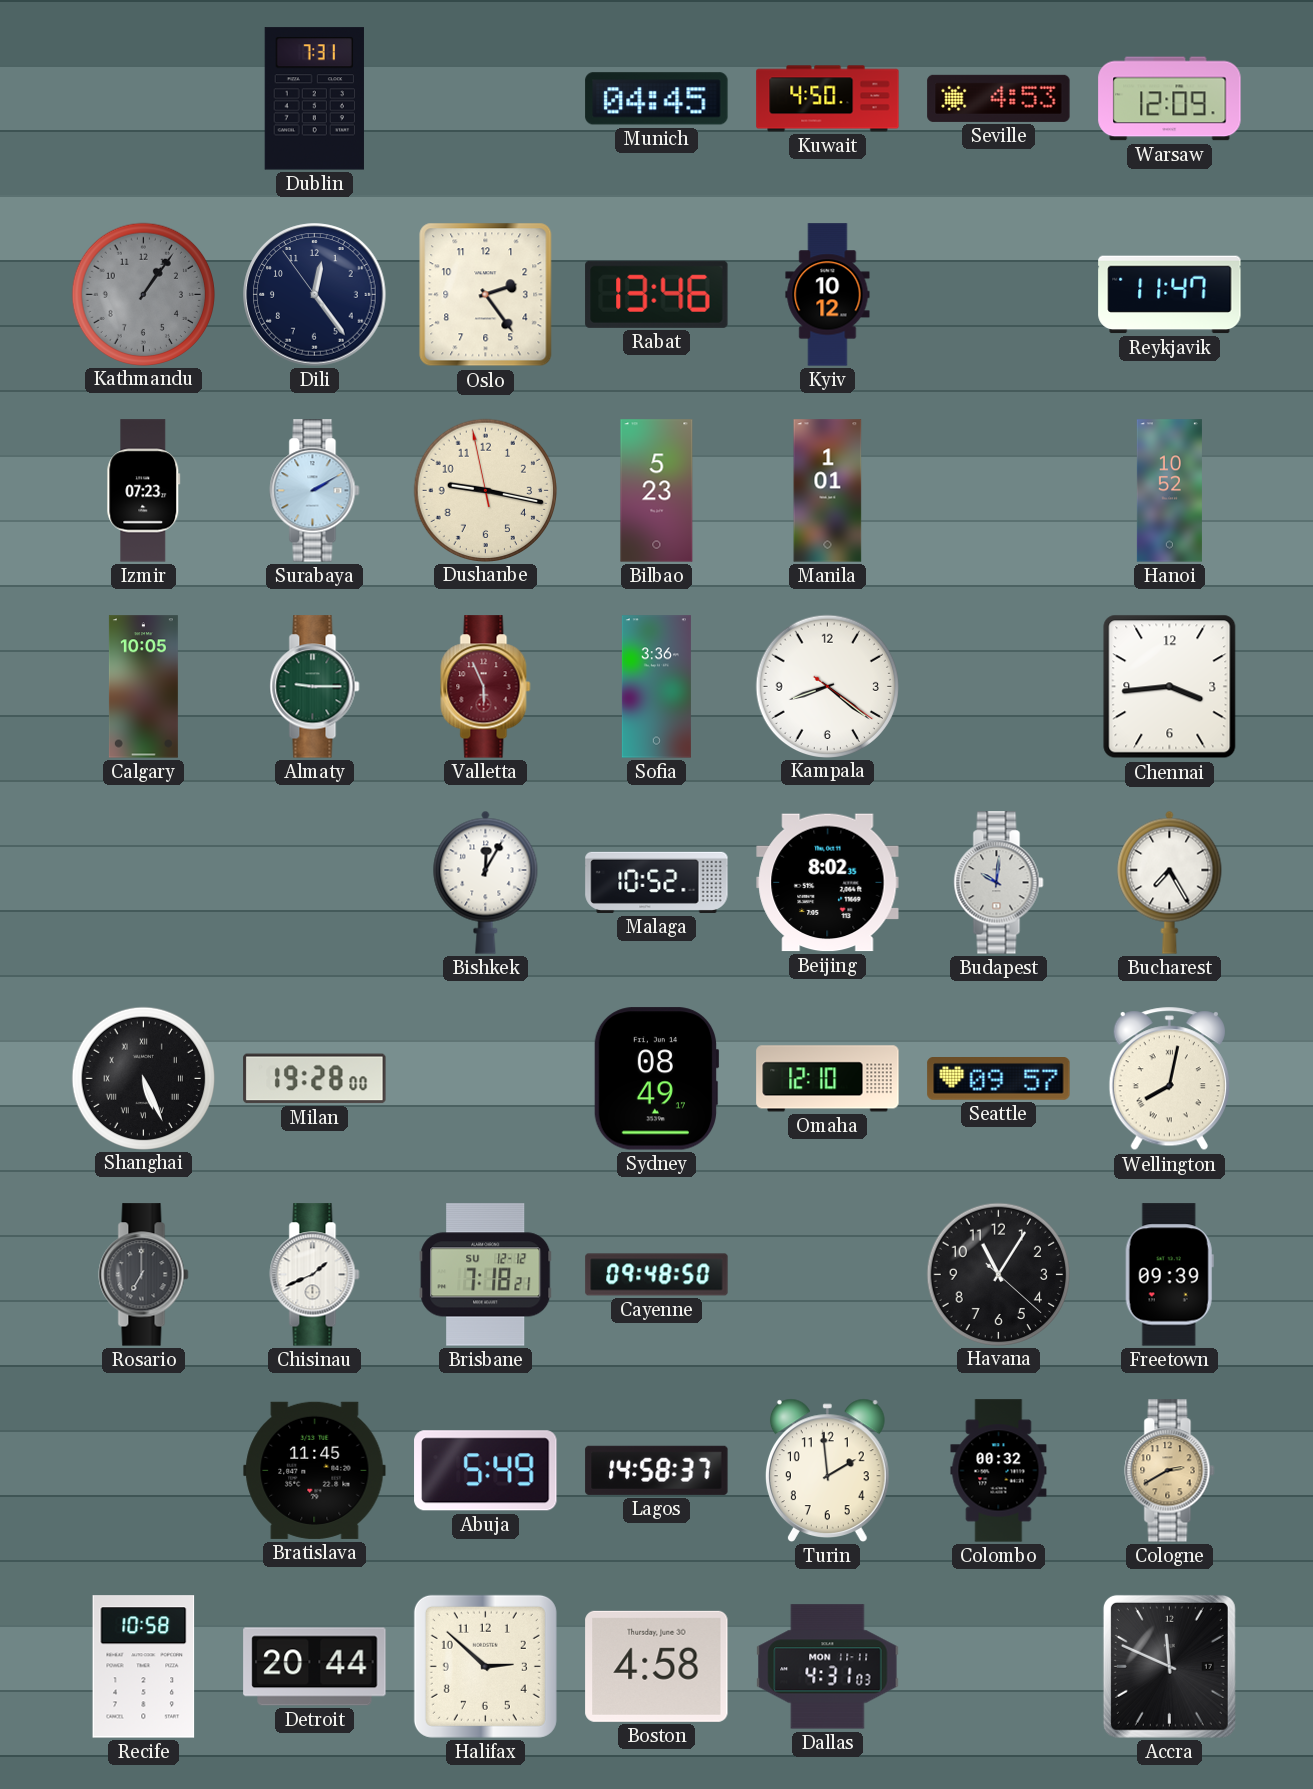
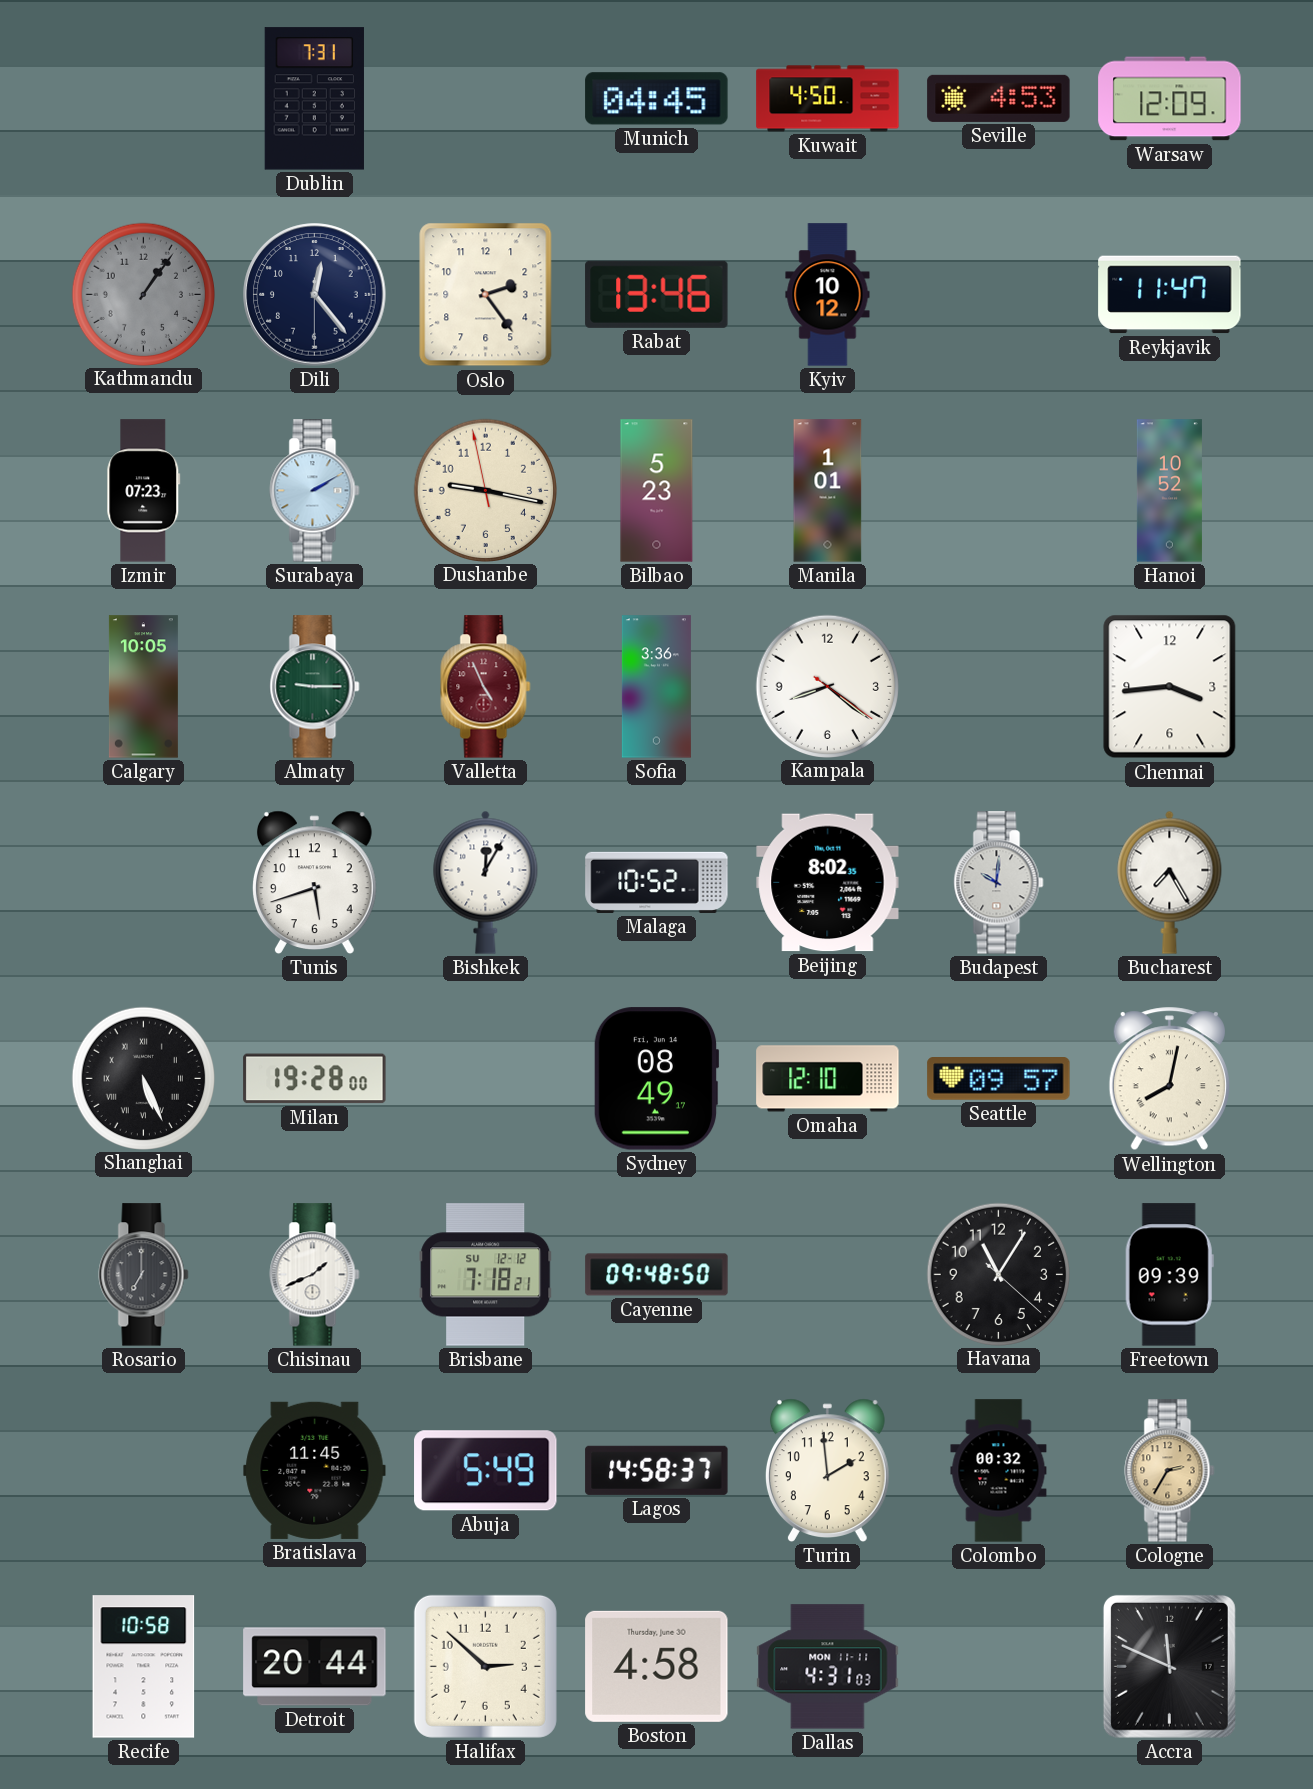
Dili: 12:23:54 -> 12:23:30 (315, 295)
Valletta: 5:56 -> 4:56 (486, 687)
Tunis: none -> 5:42 (314, 882)
Cologne: 2:40 -> 2:35 (1170, 1471)
